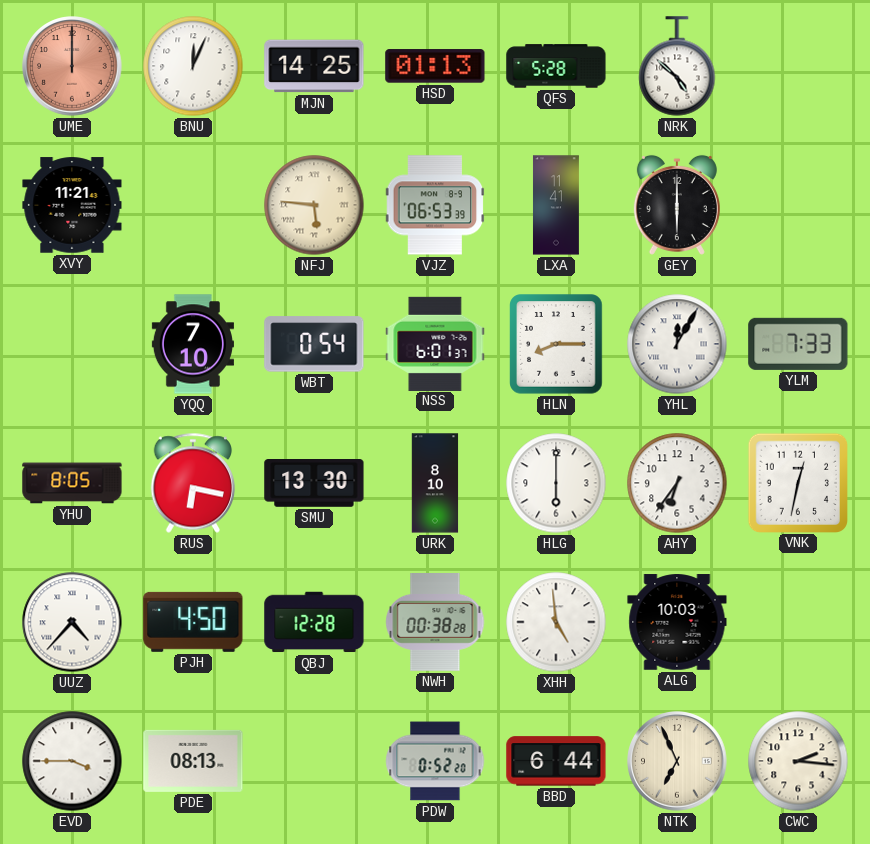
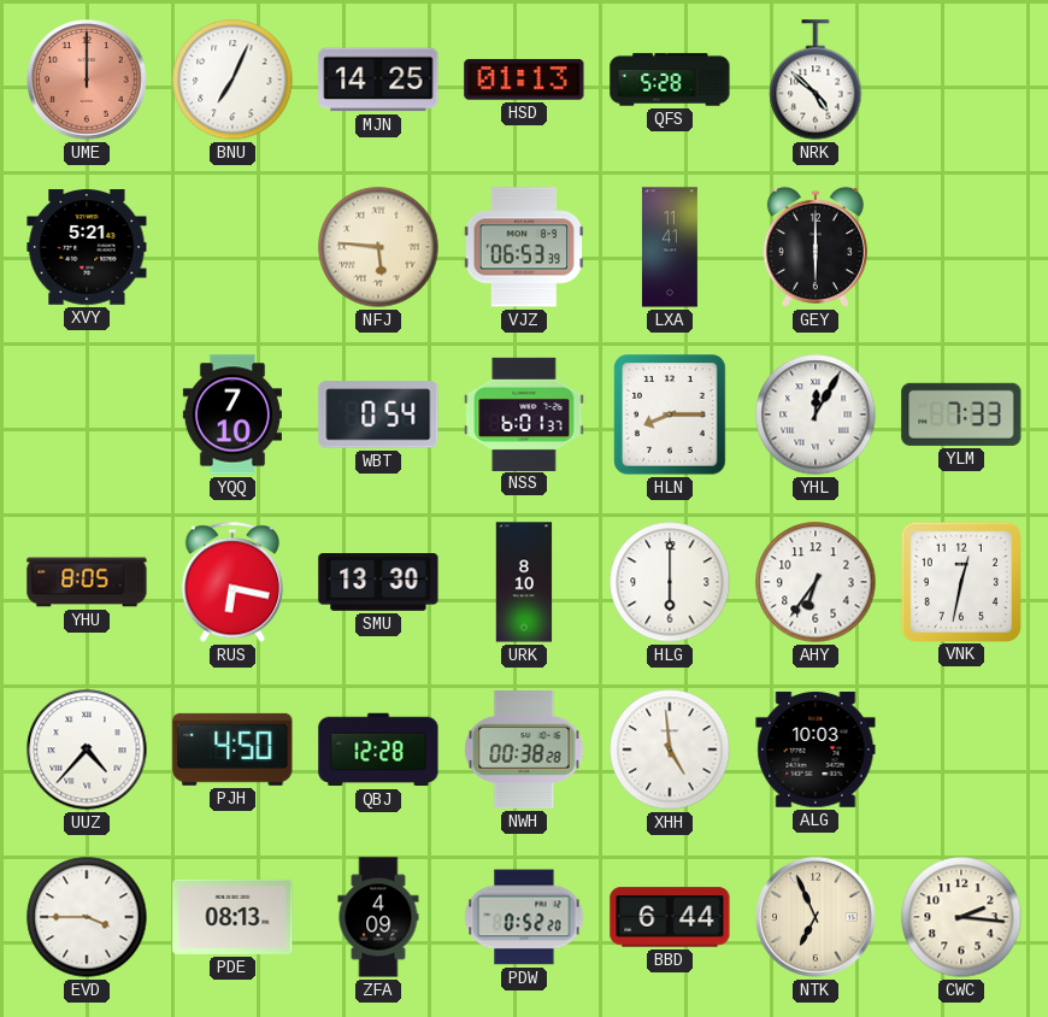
BNU: 12:04 -> 7:04 (232, 80)
XVY: 11:21 -> 5:21 (87, 247)
ZFA: none -> 4:09 (378, 917)
